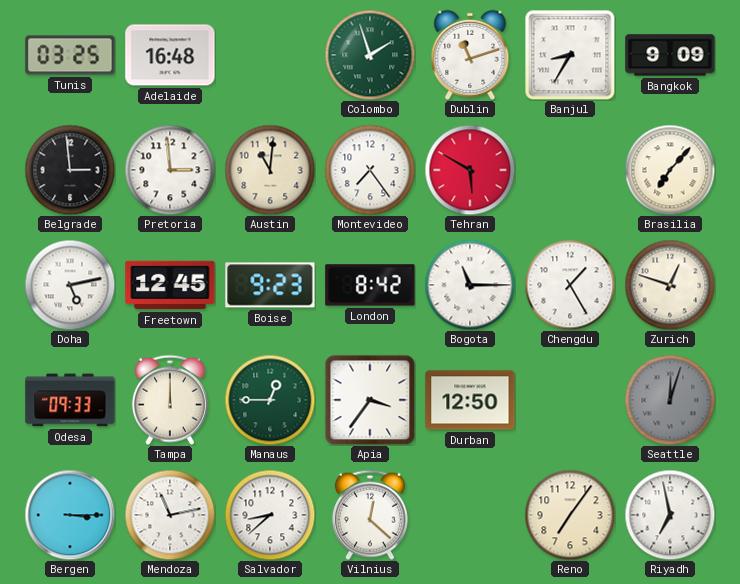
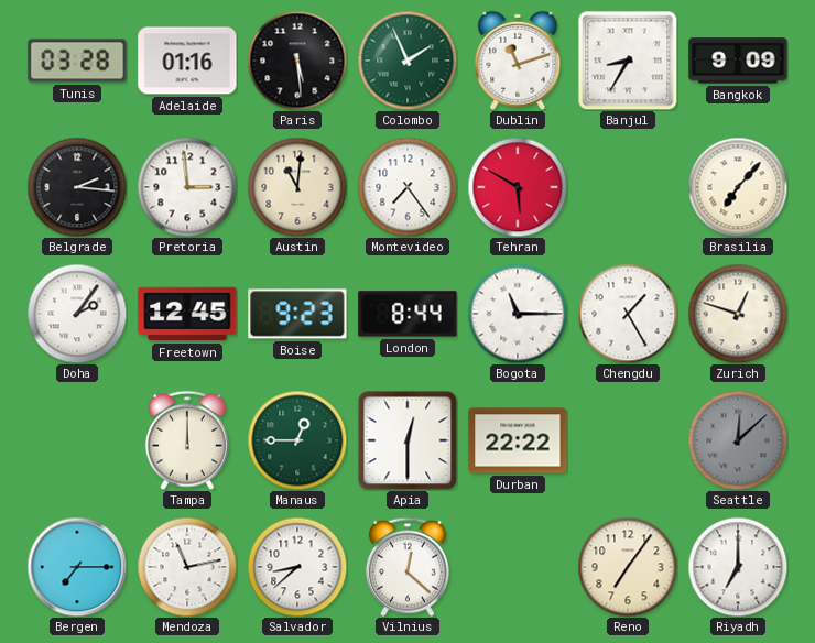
Tunis: 03:25 -> 03:28 (77, 61)
Adelaide: 16:48 -> 01:16 (187, 61)
Paris: none -> 5:29 (297, 61)
Colombo: 1:57 -> 1:56 (407, 61)
Belgrade: 2:59 -> 2:16 (77, 187)
Doha: 5:13 -> 2:06 (77, 314)
London: 8:42 -> 8:44 (407, 314)
Odesa: 09:33 -> none (70, 400)
Apia: 3:36 -> 12:30 (407, 440)
Durban: 12:50 -> 22:22 (518, 440)
Seattle: 12:03 -> 12:08 (738, 440)
Bergen: 3:15 -> 7:15 (77, 567)
Riyadh: 6:58 -> 7:00 (738, 567)
